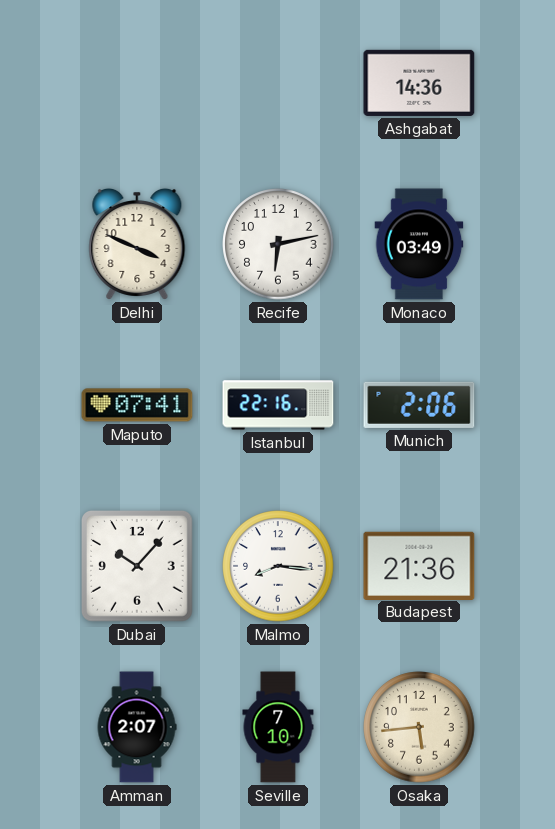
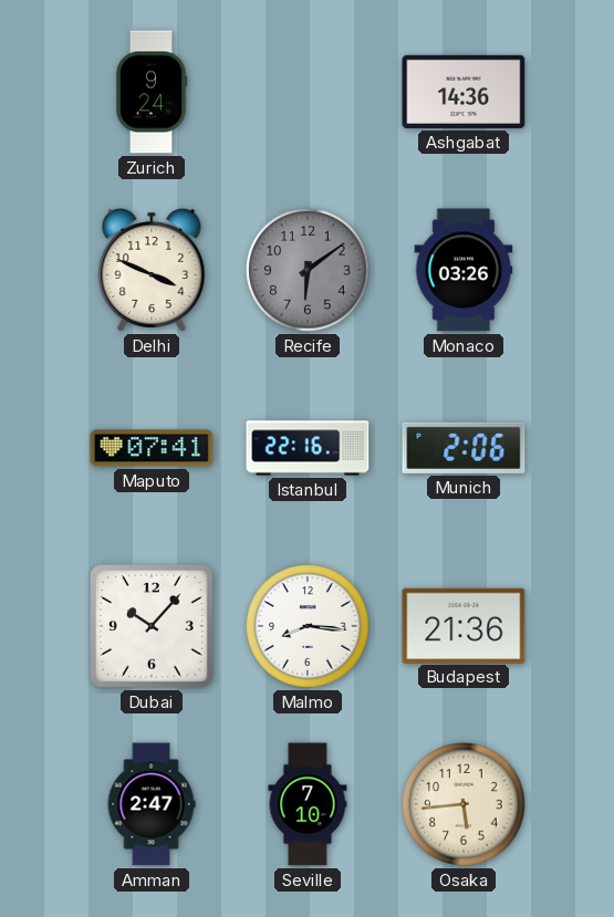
Zurich: none -> 9:24 (152, 92)
Recife: 6:13 -> 6:09 (308, 270)
Recife dial: white -> grey (308, 270)
Monaco: 03:49 -> 03:26 (464, 270)
Amman: 2:07 -> 2:47 (152, 804)
